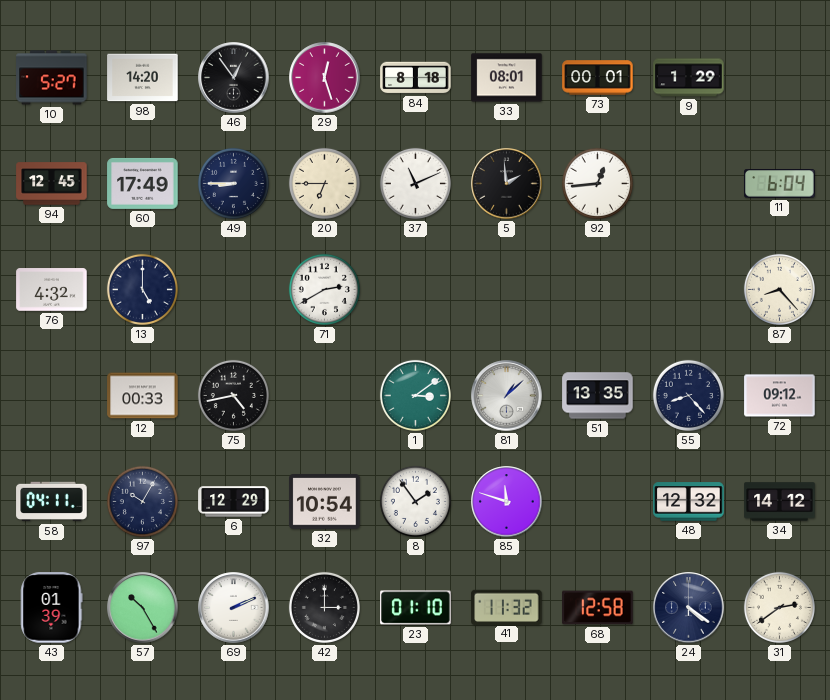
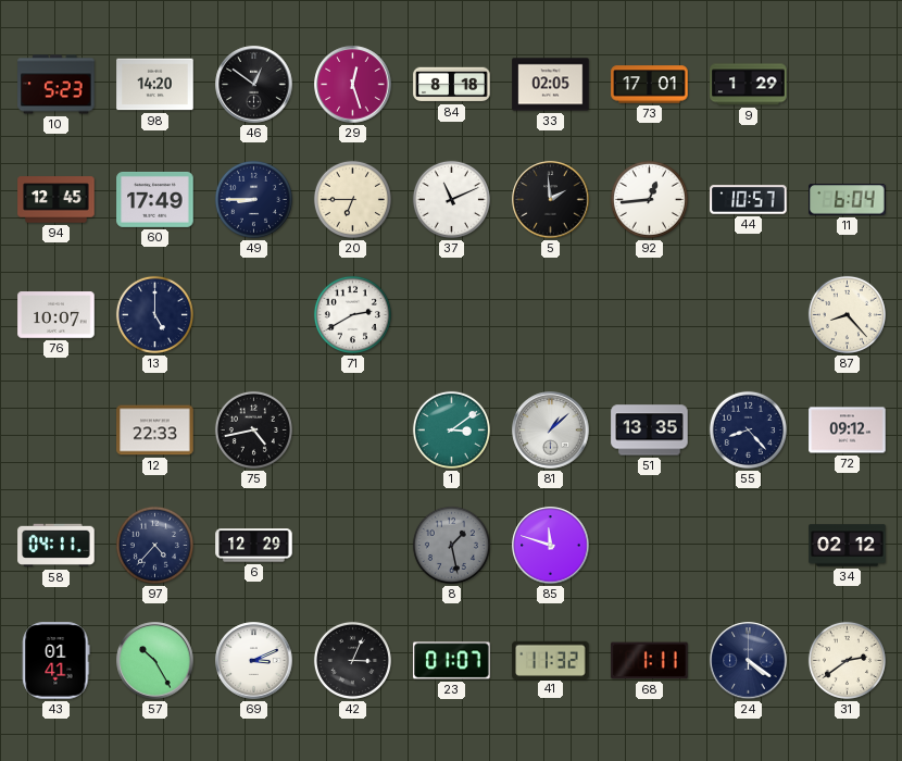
10: 5:27 -> 5:23 (57, 85)
46: 12:54 -> 12:51 (254, 85)
33: 08:01 -> 02:05 (551, 85)
73: 00:01 -> 17:01 (650, 85)
44: none -> 10:57 (749, 200)
76: 4:32 -> 10:07 (57, 315)
12: 00:33 -> 22:33 (155, 431)
97: 10:05 -> 4:37 (154, 545)
32: 10:54 -> none (325, 502)
8: 1:54 -> 1:28 (451, 545)
8 dial: white -> grey (451, 545)
48: 12:32 -> none (689, 502)
34: 14:12 -> 02:12 (848, 546)
43: 01:39 -> 01:41 (57, 661)
69: 2:11 -> 3:11 (254, 661)
42: 3:00 -> 3:04 (352, 660)
23: 01:10 -> 01:07 (452, 661)
68: 12:58 -> 1:11 (650, 661)
